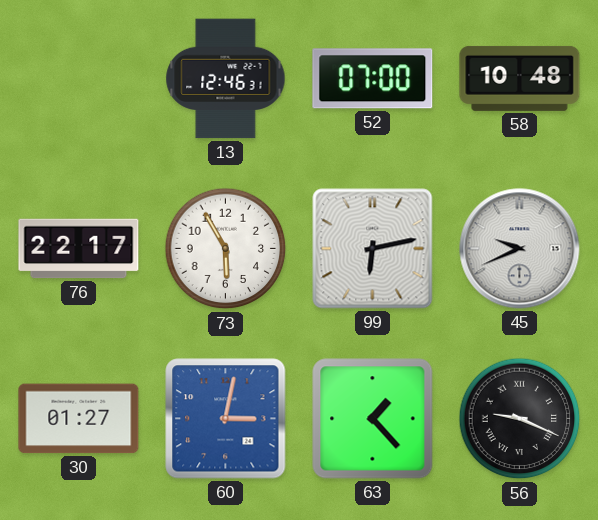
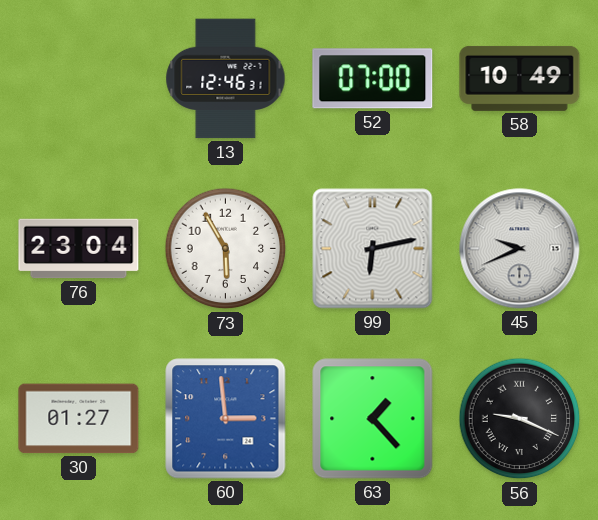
58: 10:48 -> 10:49 (520, 78)
76: 22:17 -> 23:04 (79, 249)
60: 3:02 -> 2:59 (226, 419)
